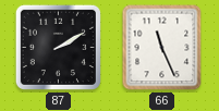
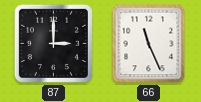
87: 2:10 -> 3:00 (53, 43)
